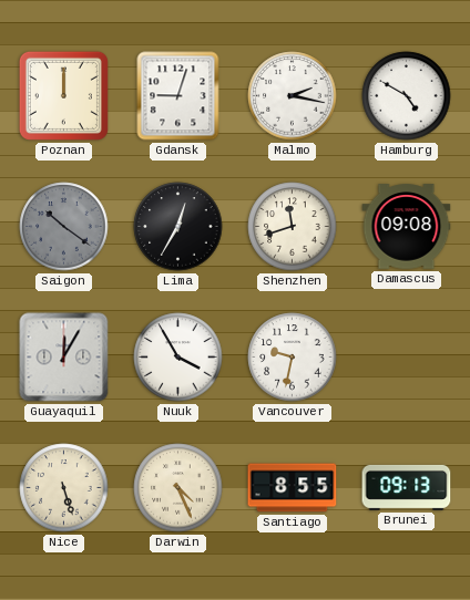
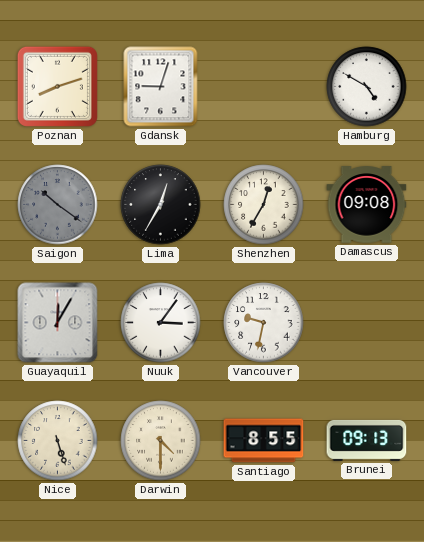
Poznan: 12:00 -> 8:12 (57, 86)
Malmo: 2:17 -> none (293, 96)
Shenzhen: 11:42 -> 12:35 (264, 205)
Nuuk: 3:55 -> 3:06 (161, 323)
Darwin: 4:26 -> 4:30 (161, 441)
